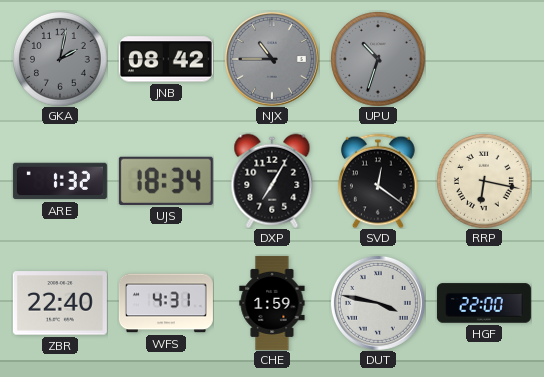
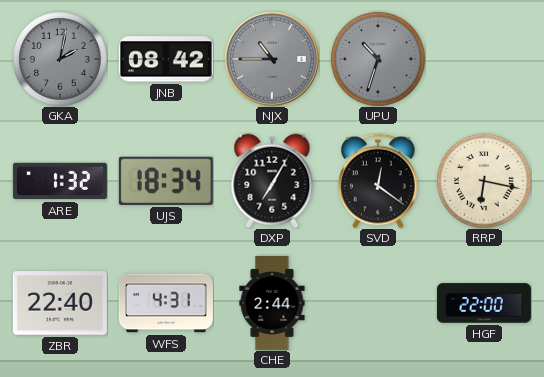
CHE: 1:59 -> 2:44 (272, 303)
DUT: 3:47 -> none (378, 303)
